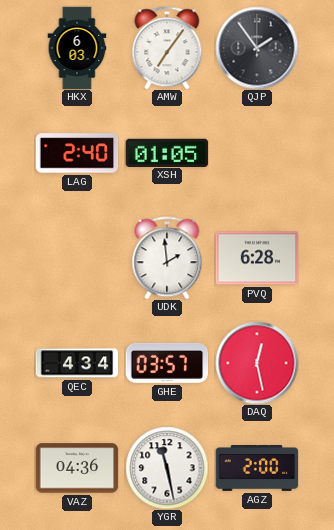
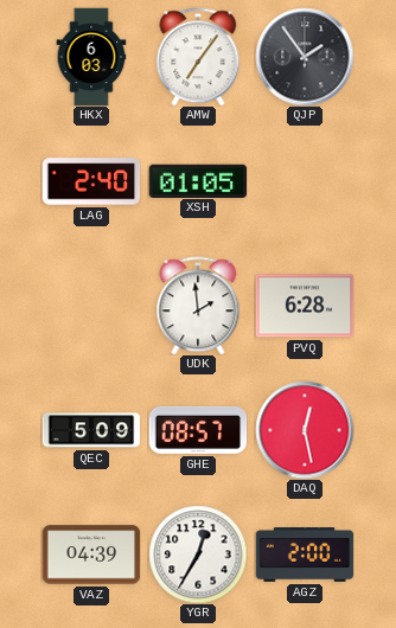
QEC: 4:34 -> 5:09 (91, 430)
GHE: 03:57 -> 08:57 (198, 430)
VAZ: 04:36 -> 04:39 (91, 555)
YGR: 11:28 -> 12:35 (198, 555)
